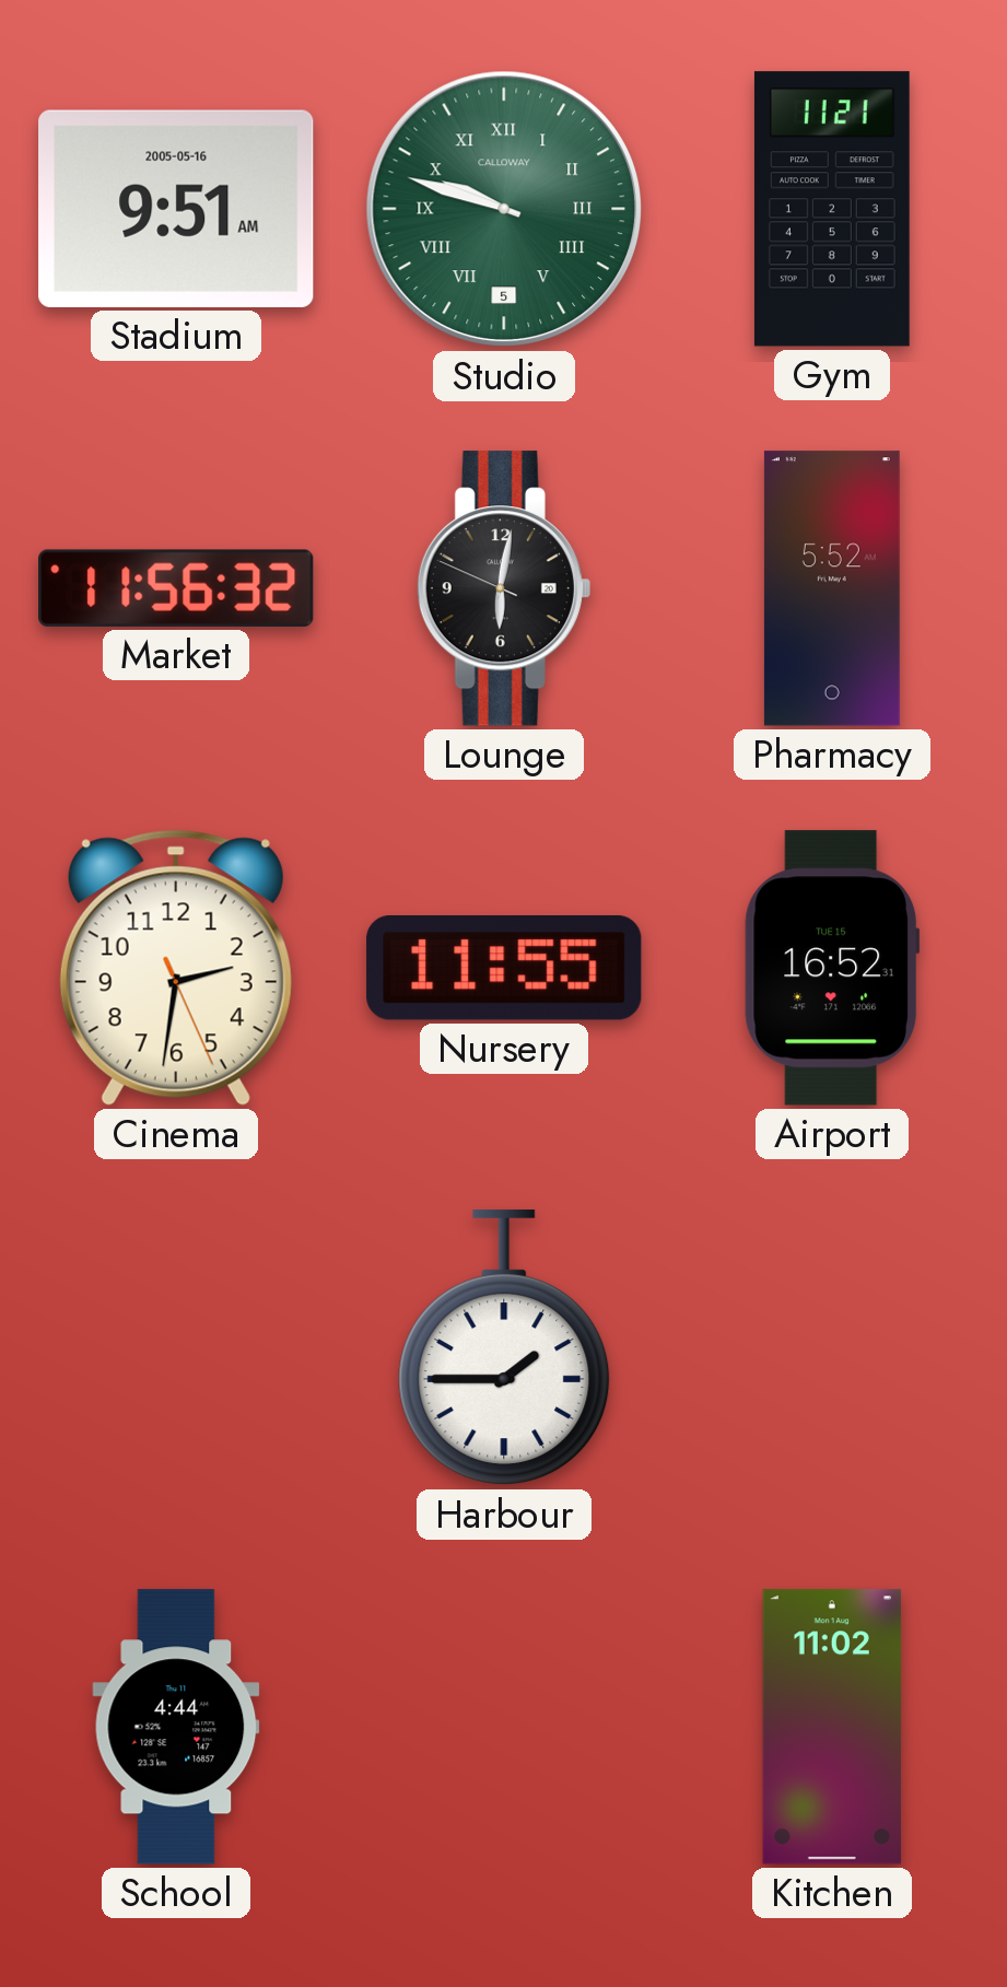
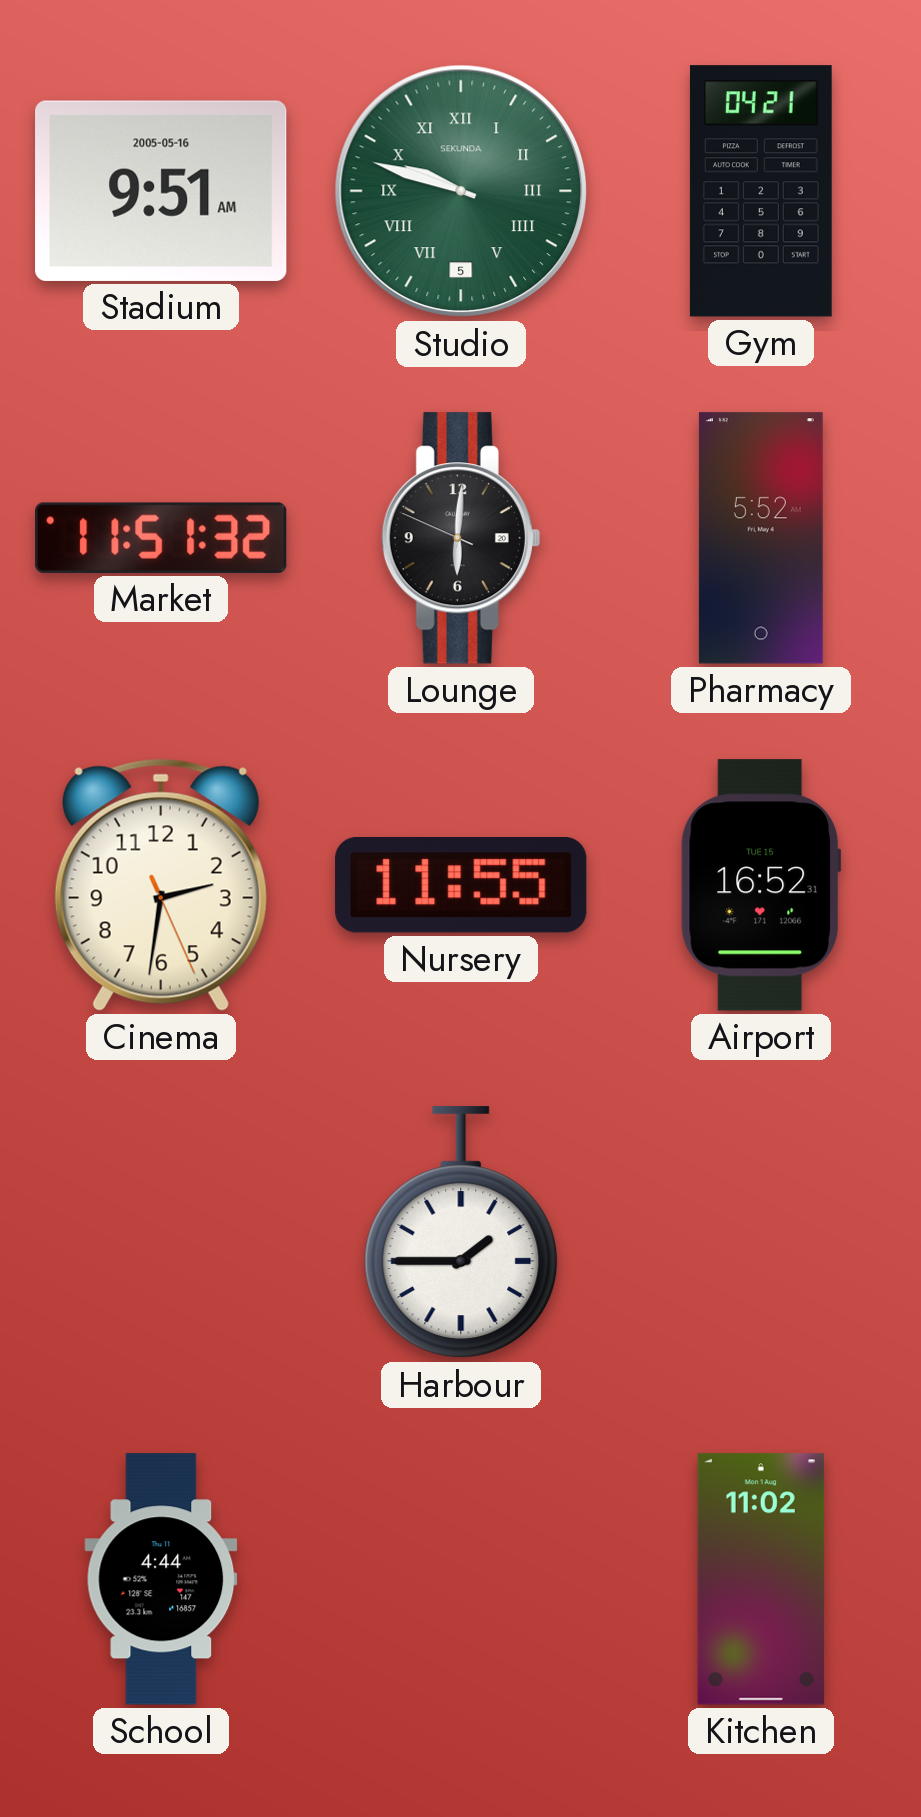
Studio brand: CALLOWAY -> SEKUNDA (461, 191)
Gym: 11:21 -> 04:21 (761, 191)
Market: 11:56 -> 11:51 (161, 538)
Lounge: 6:01 -> 6:00 (461, 538)
